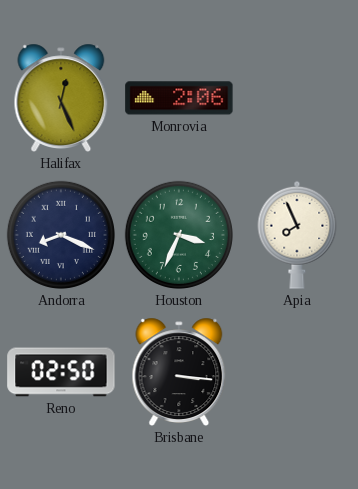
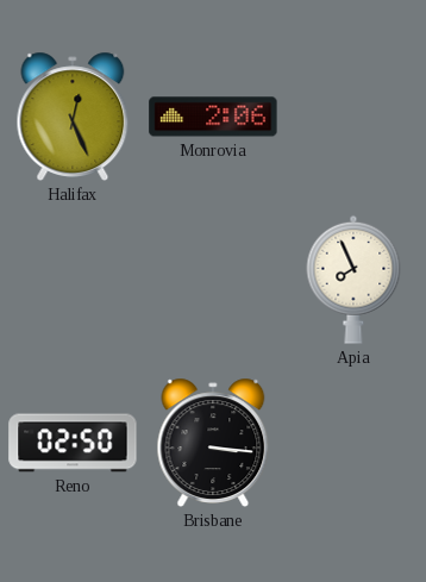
Andorra: 8:19 -> none (61, 235)
Houston: 3:34 -> none (179, 235)
